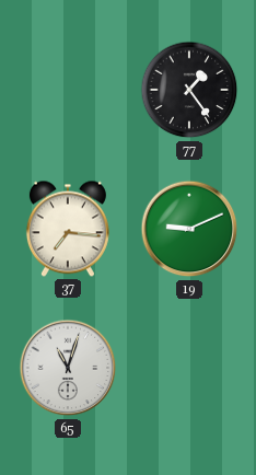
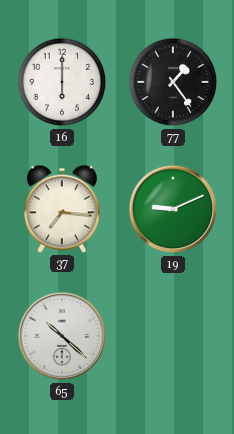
16: none -> 6:00 (62, 82)
65: 11:03 -> 10:22 (62, 336)
